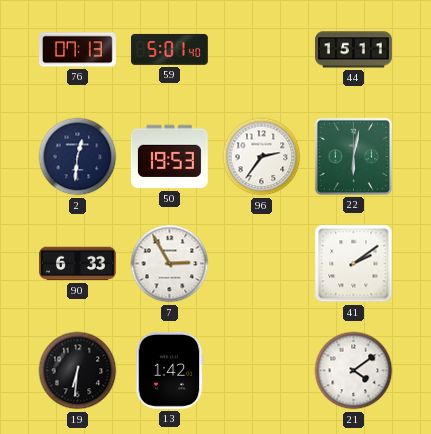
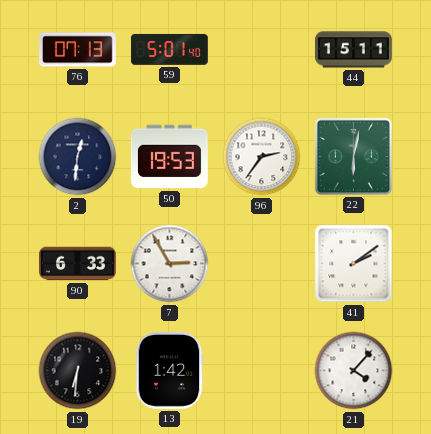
21: 4:09 -> 4:07 (354, 371)
